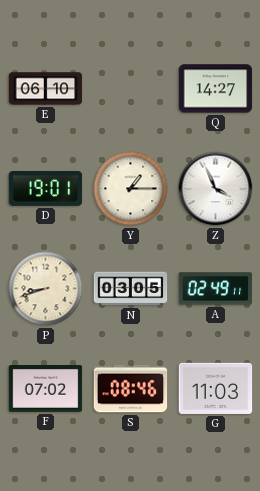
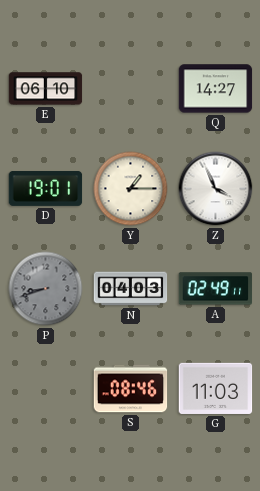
P dial: cream -> grey (46, 289)
N: 03:05 -> 04:03 (131, 289)
F: 07:02 -> none (46, 389)
